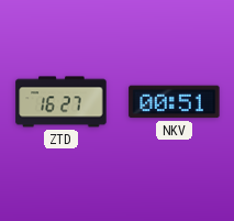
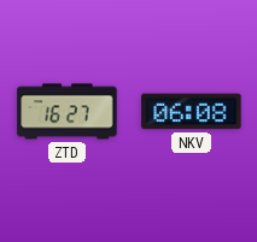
NKV: 00:51 -> 06:08 (192, 112)
